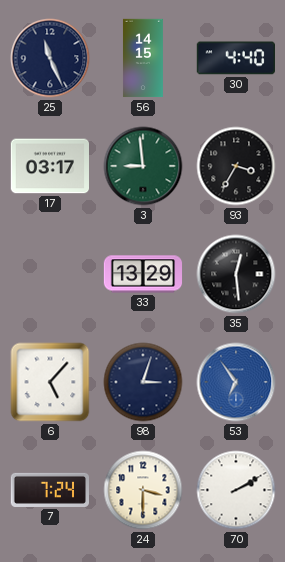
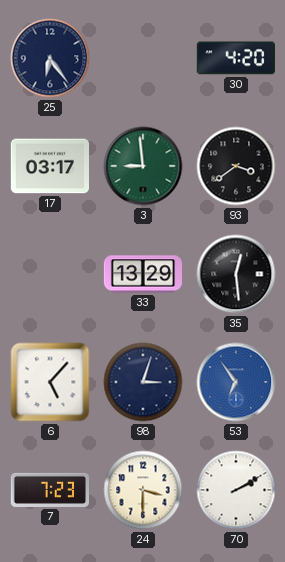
25: 11:26 -> 6:24 (50, 58)
56: 14:15 -> none (143, 58)
30: 4:40 -> 4:20 (236, 58)
93: 3:35 -> 3:39 (236, 166)
7: 7:24 -> 7:23 (49, 490)
